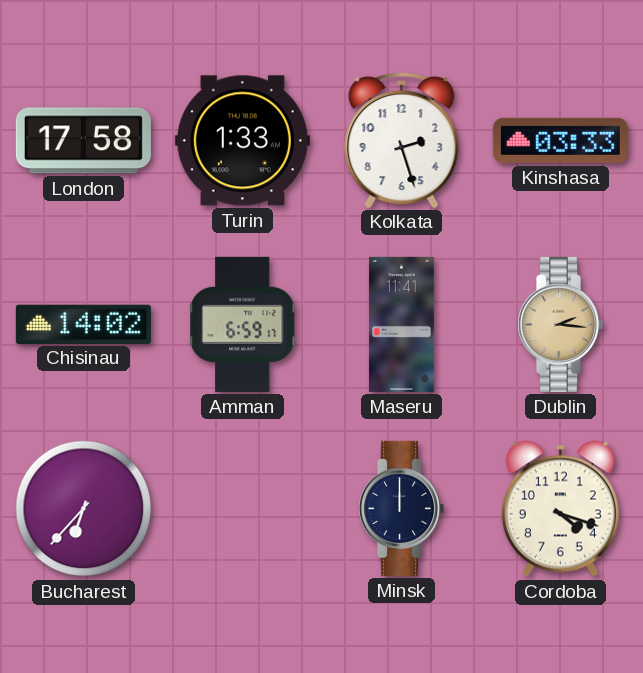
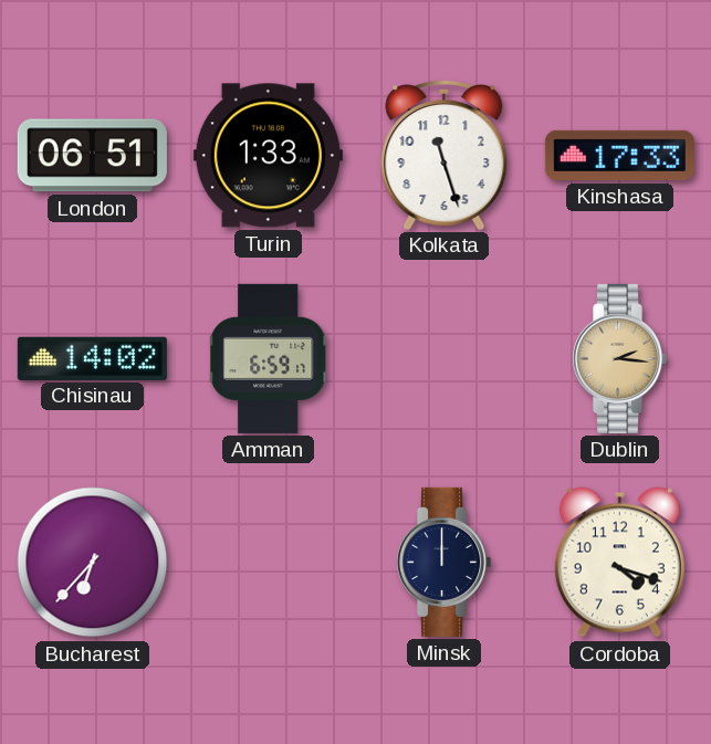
London: 17:58 -> 06:51 (92, 156)
Kolkata: 2:27 -> 11:27 (445, 154)
Kinshasa: 03:33 -> 17:33 (619, 155)
Maseru: 11:41 -> none (401, 324)
